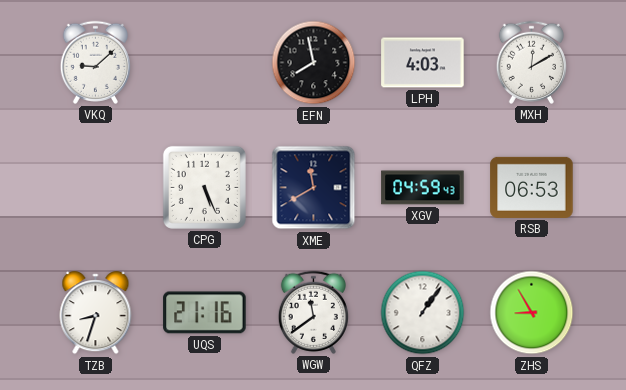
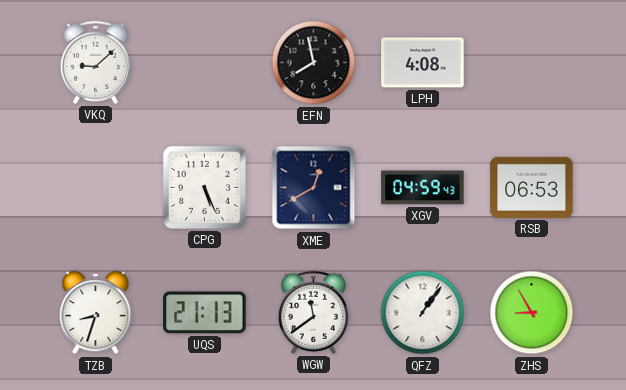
LPH: 4:03 -> 4:08 (423, 63)
MXH: 12:10 -> none (531, 62)
XME: 11:40 -> 12:40 (314, 188)
UQS: 21:16 -> 21:13 (205, 313)
